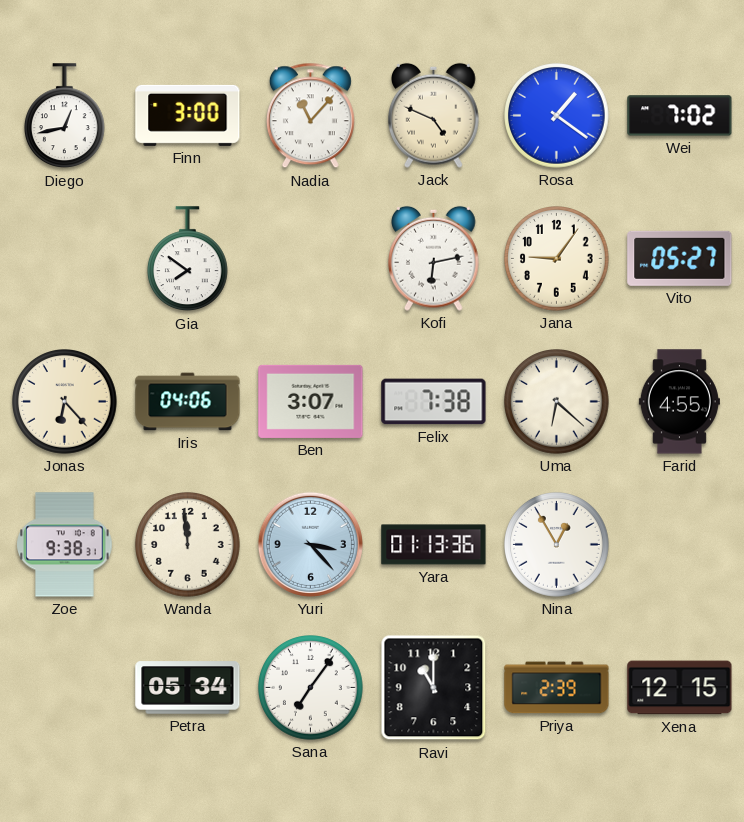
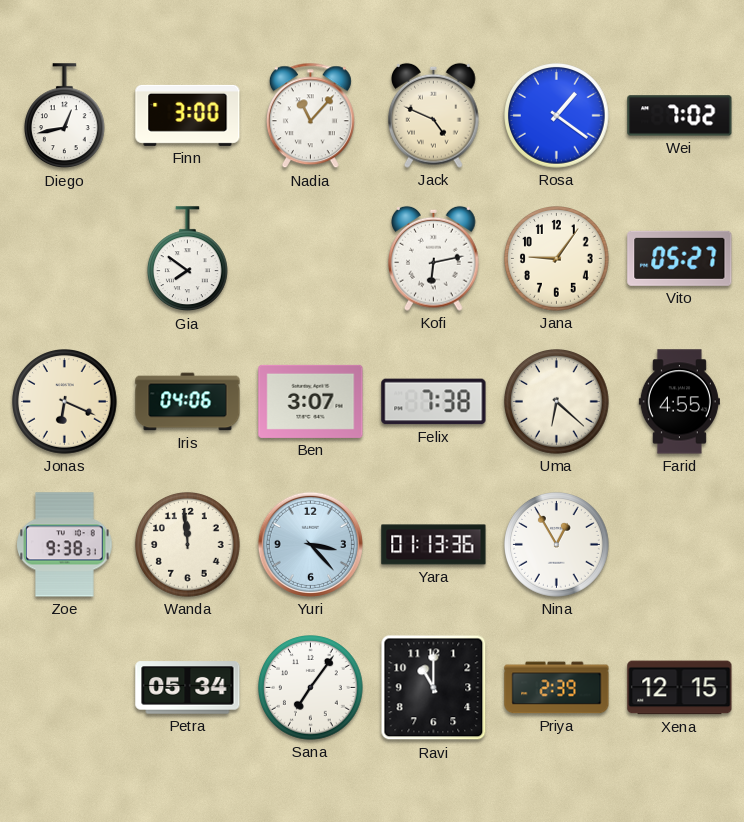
Jonas: 6:23 -> 6:19 (65, 402)
